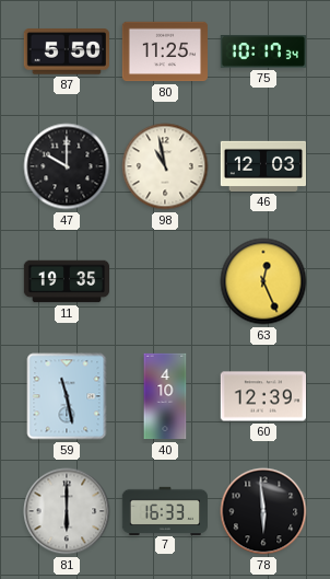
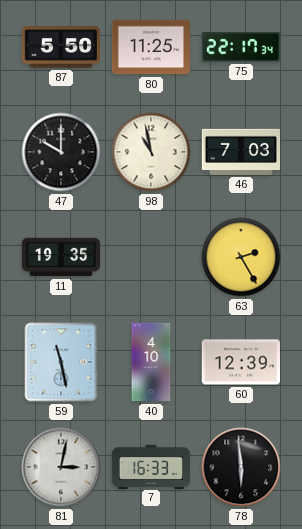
75: 10:17 -> 22:17 (240, 48)
46: 12:03 -> 7:03 (240, 152)
63: 12:26 -> 2:25 (241, 257)
81: 6:00 -> 3:02 (61, 467)
